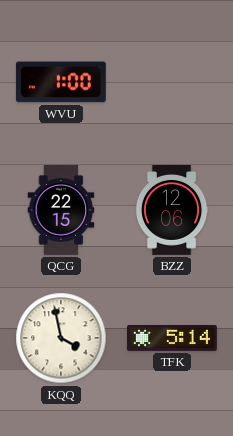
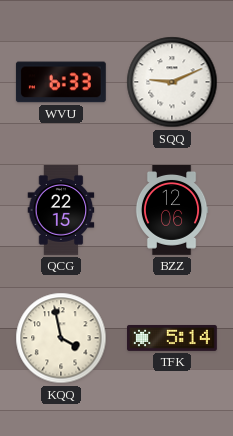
WVU: 1:00 -> 6:33 (61, 82)
SQQ: none -> 9:11 (172, 82)
